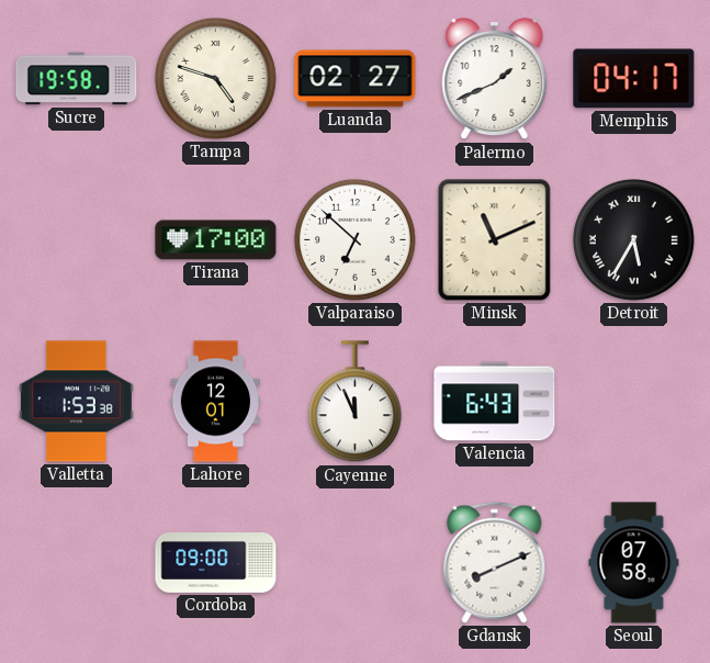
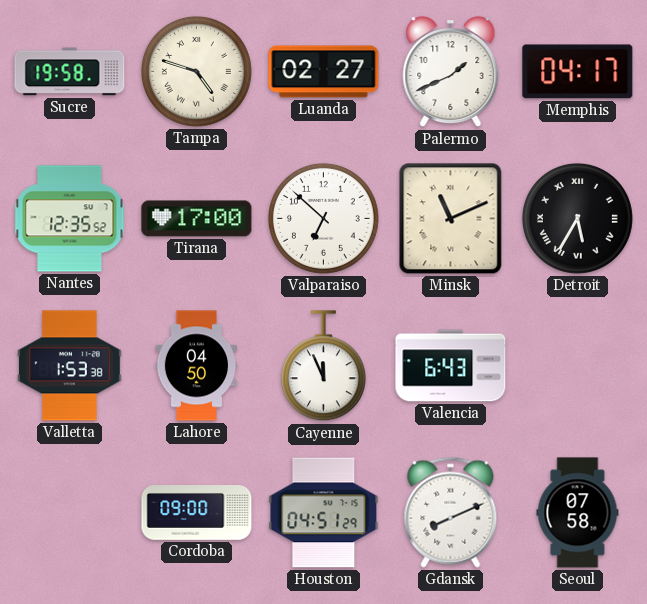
Nantes: none -> 12:35 (70, 219)
Lahore: 12:01 -> 04:50 (197, 366)
Houston: none -> 04:51 (324, 513)
